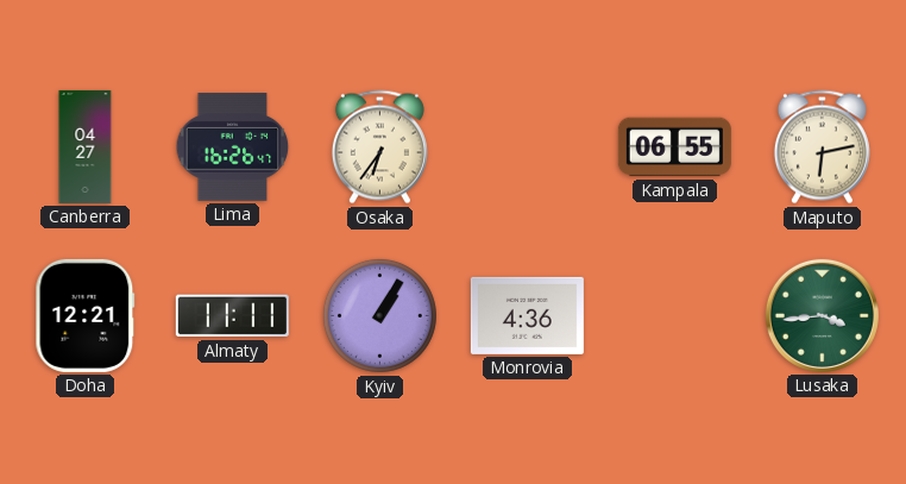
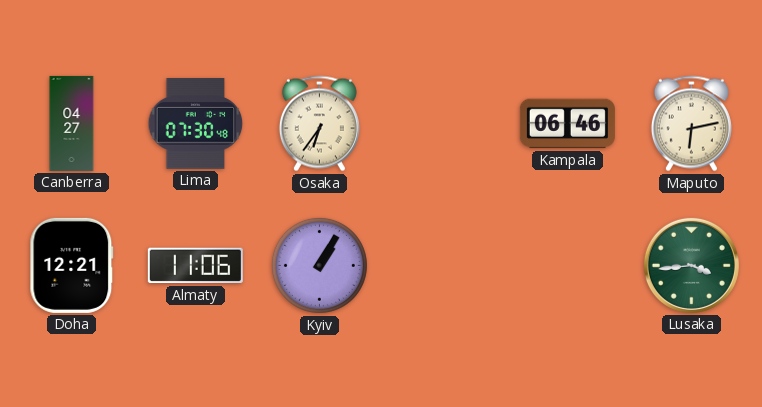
Lima: 16:26 -> 07:30 (196, 124)
Kampala: 06:55 -> 06:46 (567, 124)
Almaty: 11:11 -> 11:06 (195, 266)
Monrovia: 4:36 -> none (527, 315)
